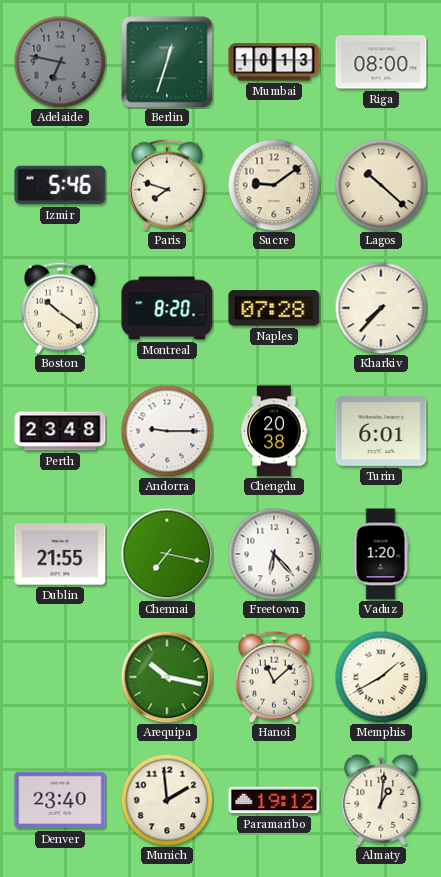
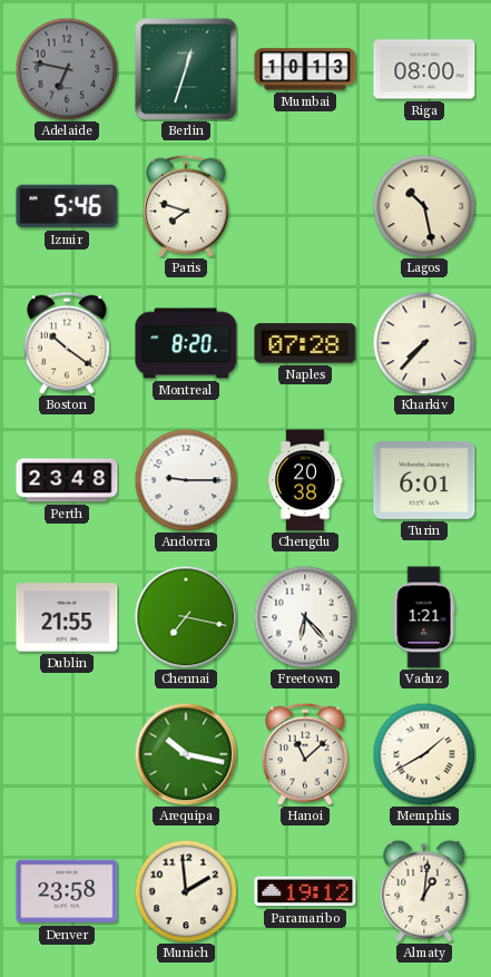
Sucre: 9:09 -> none (274, 185)
Lagos: 10:22 -> 10:28 (424, 206)
Vaduz: 1:20 -> 1:21 (424, 617)
Denver: 23:40 -> 23:58 (67, 891)
